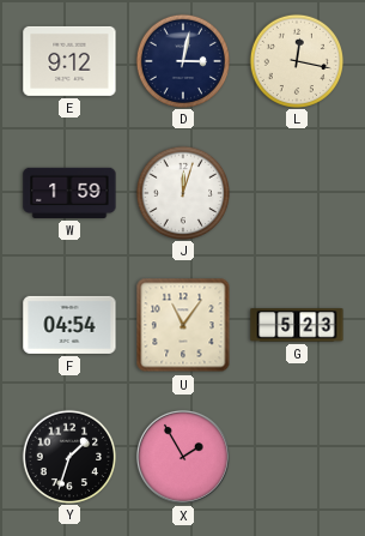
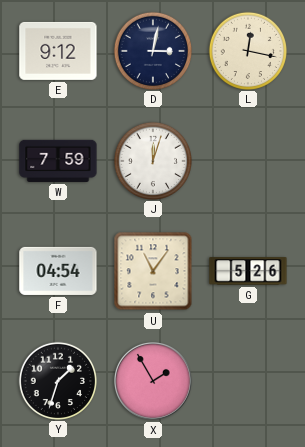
W: 1:59 -> 7:59 (58, 161)
G: 5:23 -> 5:26 (248, 271)
